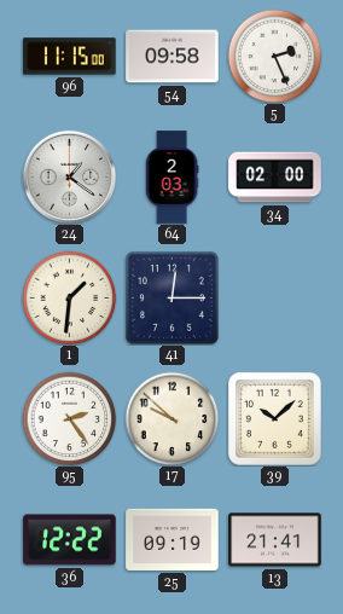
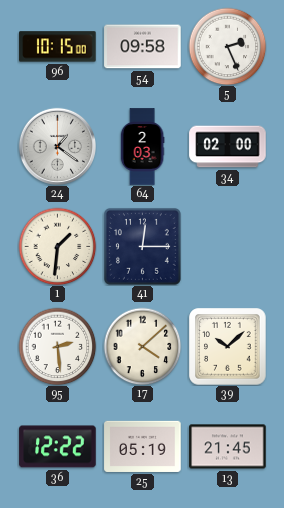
96: 11:15 -> 10:15 (58, 47)
95: 2:24 -> 2:29 (57, 346)
17: 9:52 -> 4:08 (142, 346)
25: 09:19 -> 05:19 (143, 446)
13: 21:41 -> 21:45 (228, 447)
